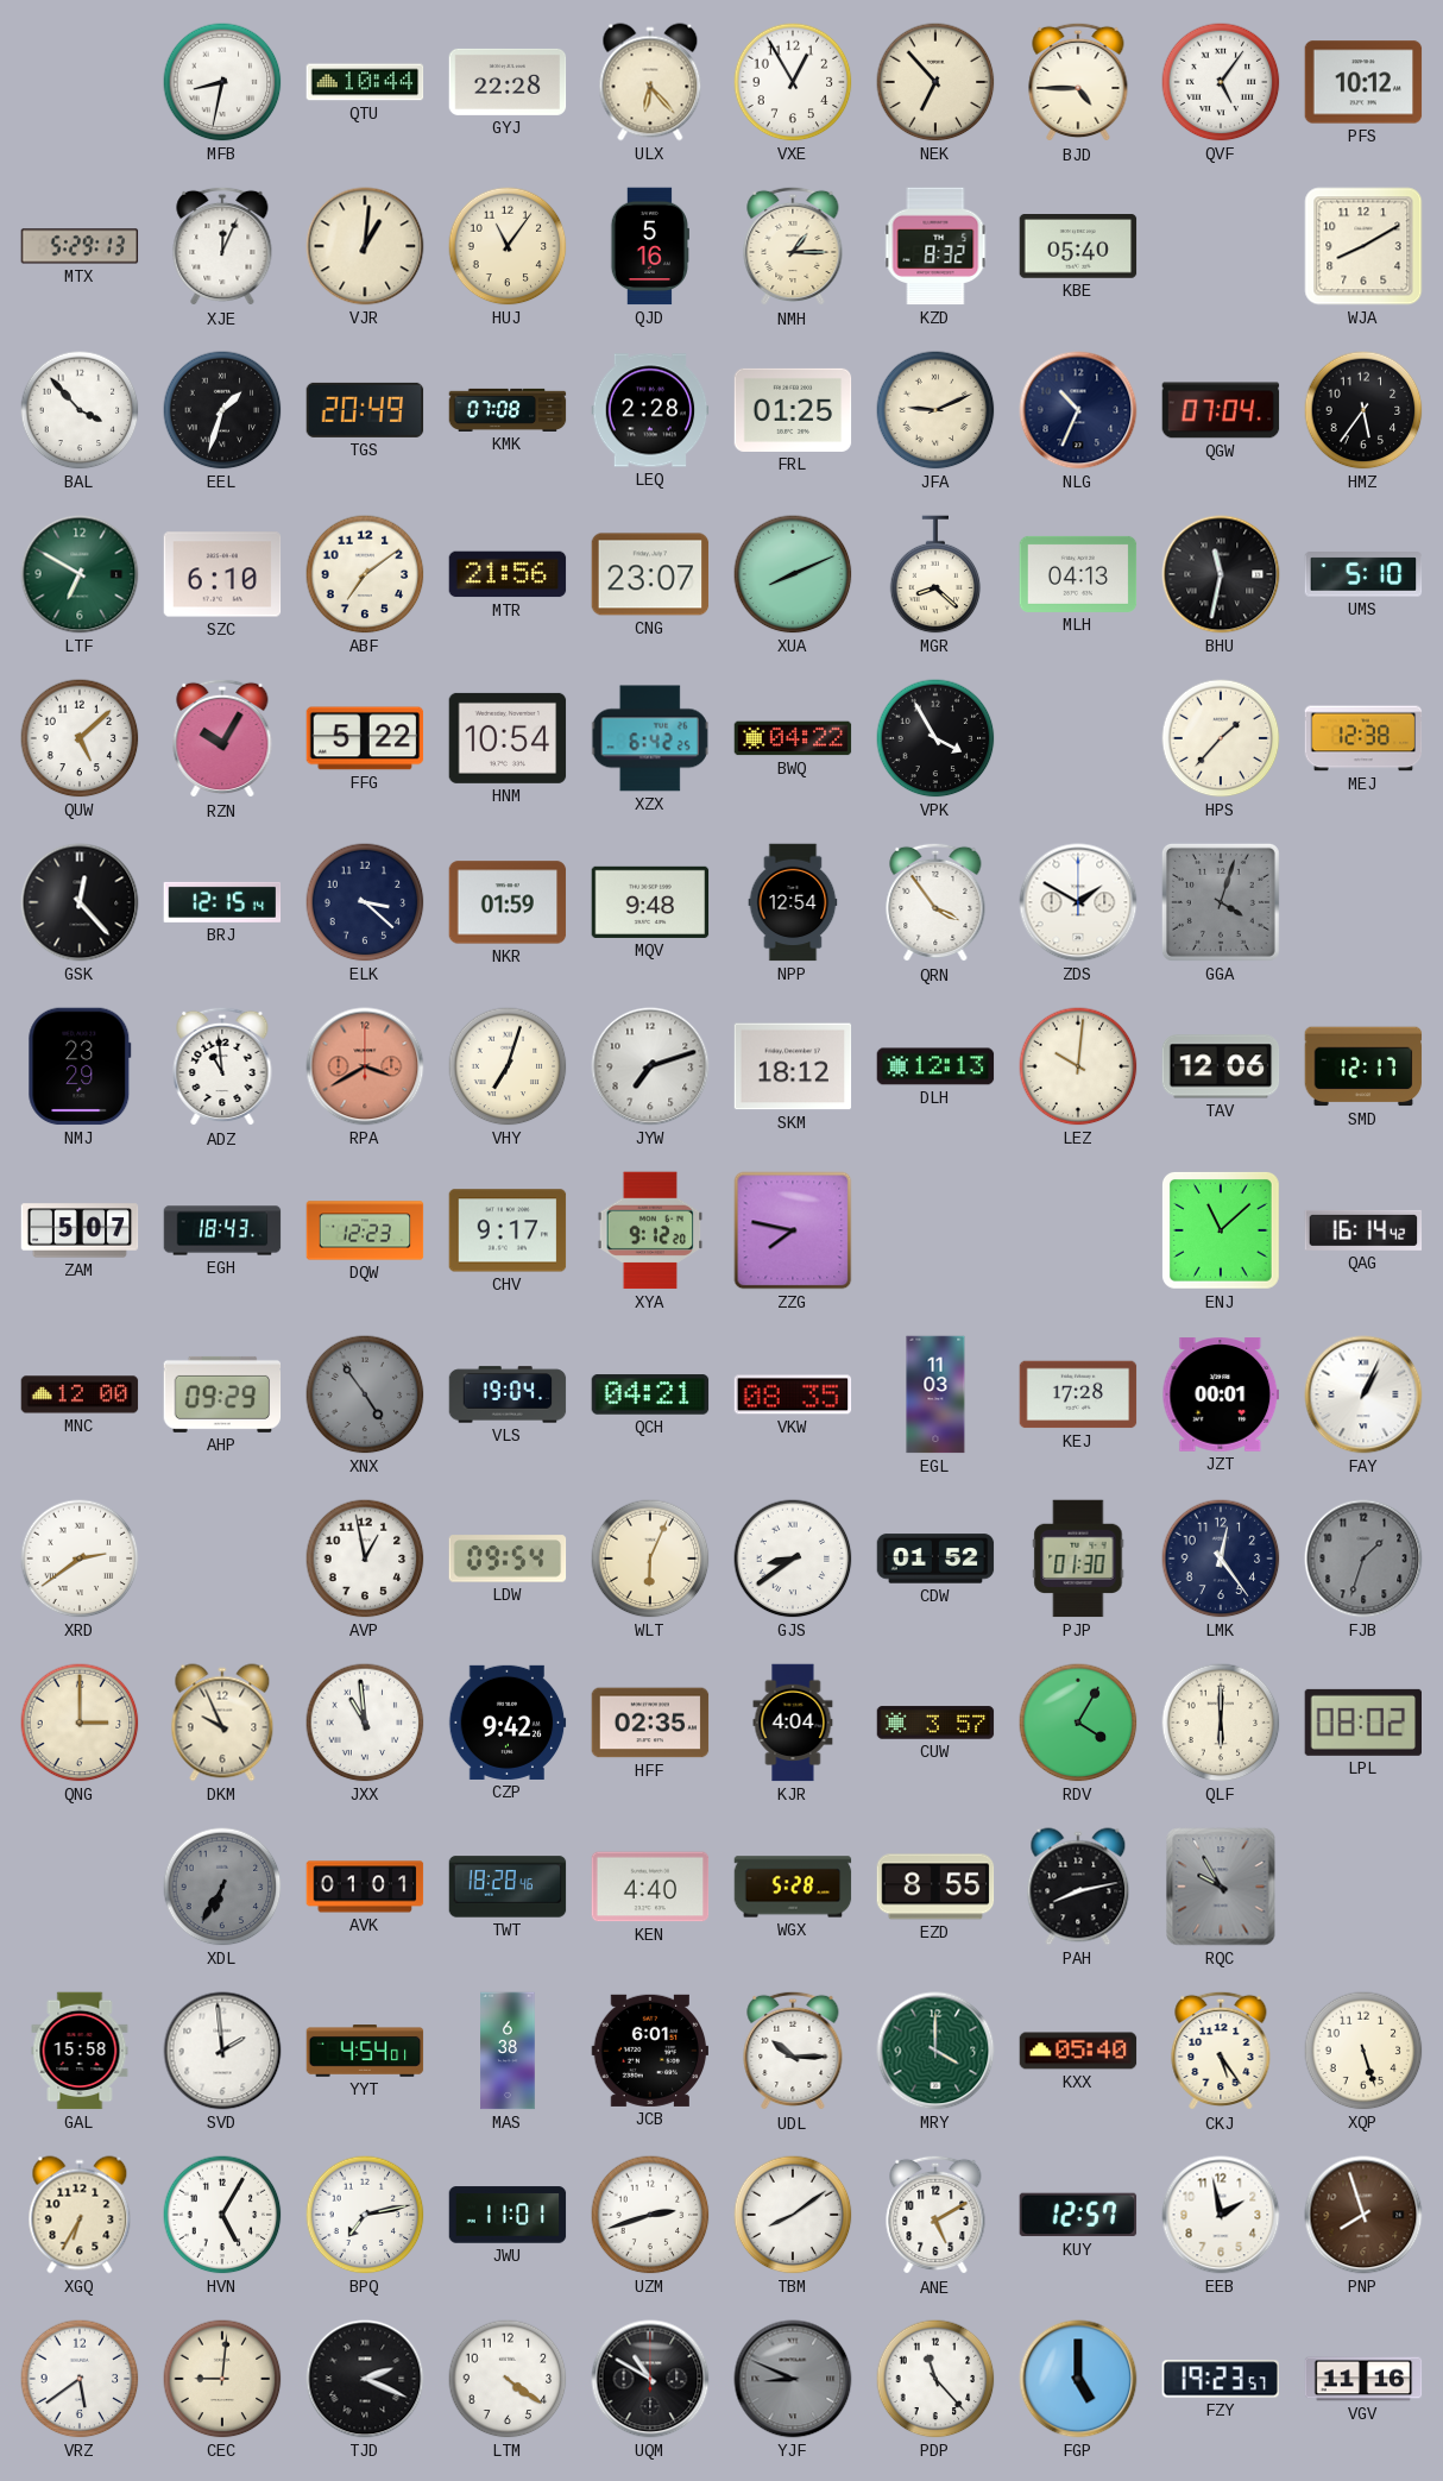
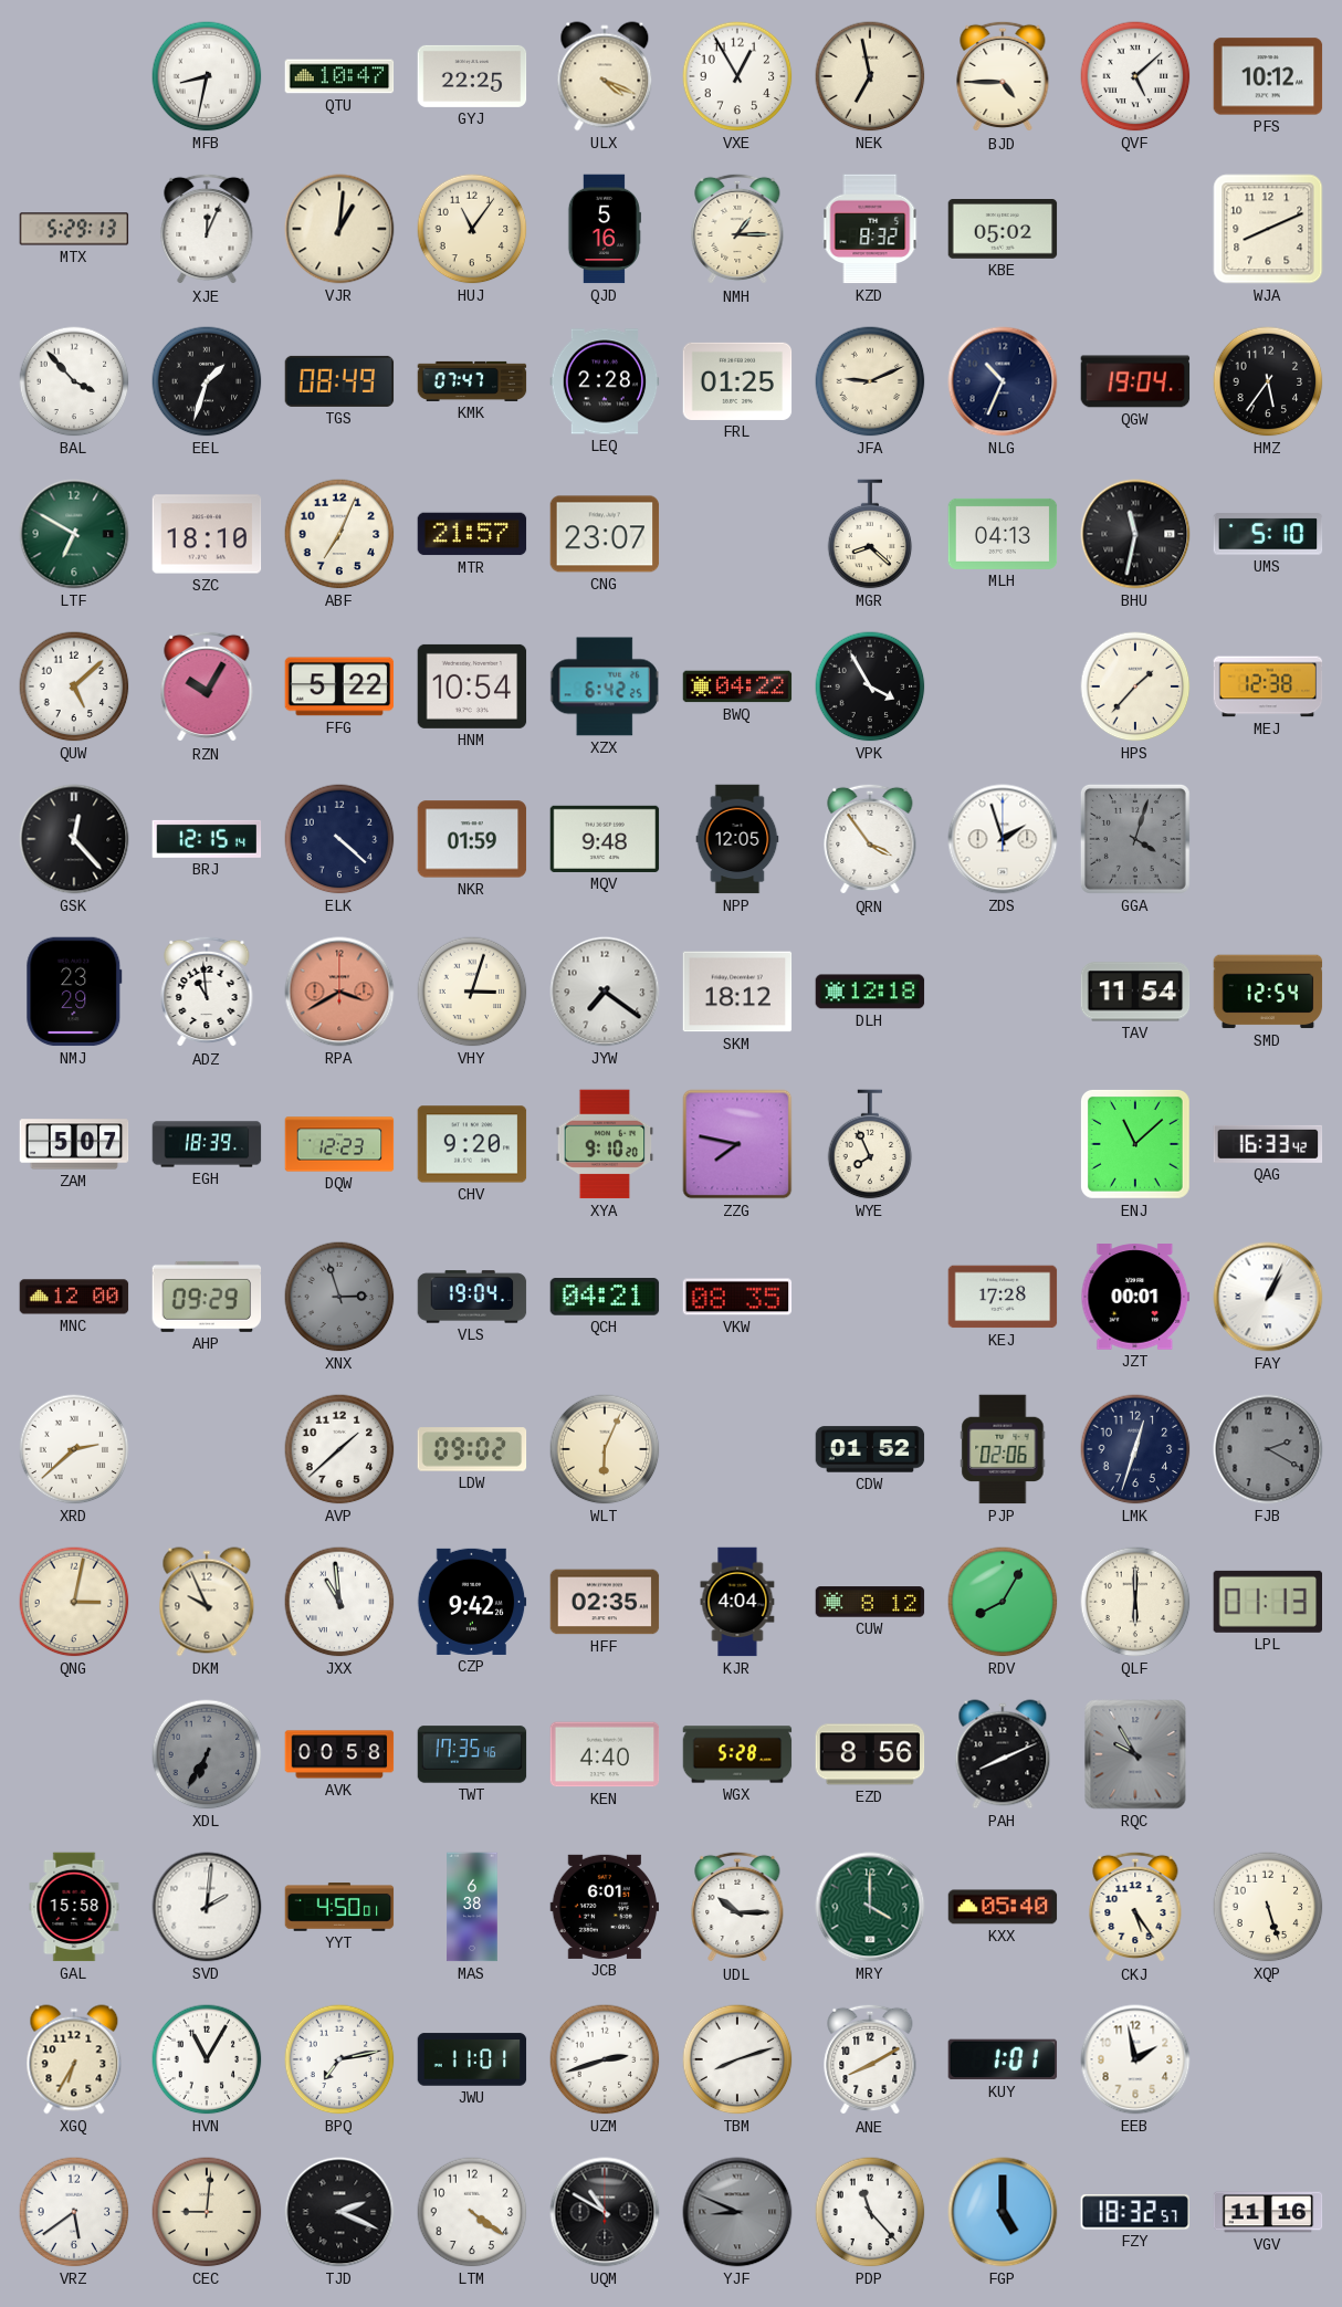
QTU: 10:44 -> 10:47 (339, 76)
GYJ: 22:28 -> 22:25 (472, 76)
ULX: 6:23 -> 4:19 (605, 76)
NEK: 6:53 -> 6:58 (870, 76)
QVF: 5:06 -> 5:08 (1135, 76)
KBE: 05:40 -> 05:02 (1003, 230)
WJA: 8:10 -> 8:11 (1268, 229)
TGS: 20:49 -> 08:49 (339, 381)
KMK: 07:08 -> 07:47 (472, 381)
QGW: 07:04 -> 19:04 (1135, 381)
SZC: 6:10 -> 18:10 (207, 534)
ABF: 7:09 -> 7:04 (339, 534)
MTR: 21:56 -> 21:57 (472, 534)
XUA: 8:11 -> none (793, 574)
ELK: 3:22 -> 4:22 (339, 839)
NPP: 12:54 -> 12:05 (737, 839)
ZDS: 1:50 -> 1:57 (1003, 839)
VHY: 7:03 -> 3:03 (472, 992)
JYW: 7:12 -> 7:21 (605, 992)
DLH: 12:13 -> 12:18 (870, 992)
LEZ: 10:01 -> none (1078, 1066)
TAV: 12:06 -> 11:54 (1135, 992)
SMD: 12:17 -> 12:54 (1268, 992)
EGH: 18:43 -> 18:39 (207, 1144)
CHV: 9:17 -> 9:20 (472, 1144)
XYA: 9:12 -> 9:10 (605, 1144)
WYE: none -> 7:56 (870, 1144)
QAG: 16:14 -> 16:33 (1268, 1144)
XNX: 4:54 -> 2:57 (339, 1297)
EGL: 11:03 -> none (935, 1394)
XRD: 2:39 -> 2:38 (74, 1449)
AVP: 12:58 -> 1:38 (339, 1449)
LDW: 09:54 -> 09:02 (472, 1449)
GJS: 8:39 -> none (793, 1559)
PJP: 01:30 -> 02:06 (1003, 1449)
LMK: 12:24 -> 12:33 (1135, 1449)
FJB: 1:33 -> 2:20 (1268, 1449)
QNG: 3:00 -> 3:02 (74, 1602)
CUW: 3:57 -> 8:12 (870, 1602)
RDV: 4:05 -> 8:05 (1003, 1602)
LPL: 08:02 -> 01:13 (1268, 1602)
AVK: 01:01 -> 00:58 (339, 1754)
TWT: 18:28 -> 17:35 (472, 1754)
EZD: 8:55 -> 8:56 (870, 1754)
PAH: 8:13 -> 8:11 (1003, 1754)
SVD: 1:59 -> 2:01 (207, 1907)
YYT: 4:54 -> 4:50 (339, 1907)
HVN: 5:05 -> 11:05 (207, 2059)
TBM: 8:09 -> 8:12 (737, 2059)
ANE: 5:10 -> 8:10 (870, 2059)
KUY: 12:57 -> 1:01 (1003, 2059)
PNP: 7:57 -> none (1363, 2215)
FZY: 19:23 -> 18:32 (1135, 2212)
